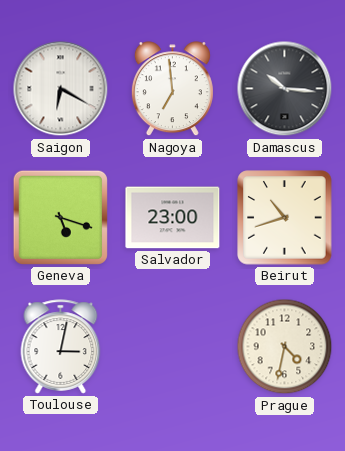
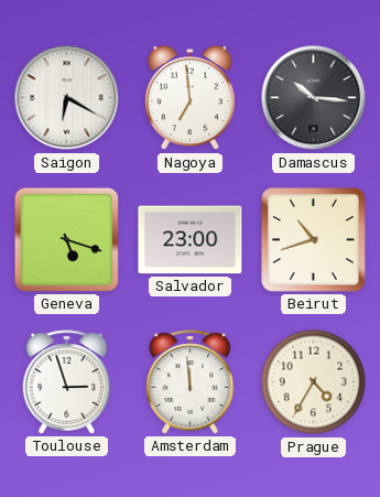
Toulouse: 3:02 -> 2:57 (67, 382)
Amsterdam: none -> 11:59 (191, 382)
Prague: 4:32 -> 4:35 (314, 382)
